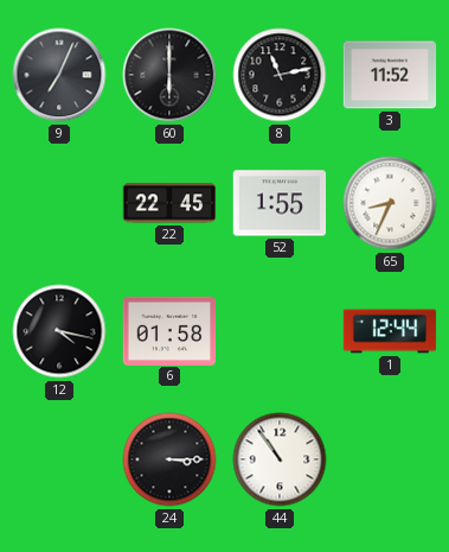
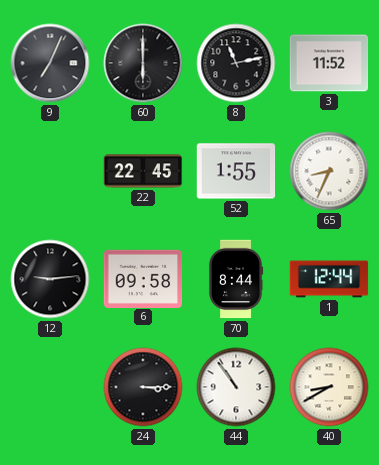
12: 4:17 -> 9:14 (50, 279)
6: 01:58 -> 09:58 (143, 278)
70: none -> 8:44 (236, 279)
40: none -> 8:40 (329, 387)
